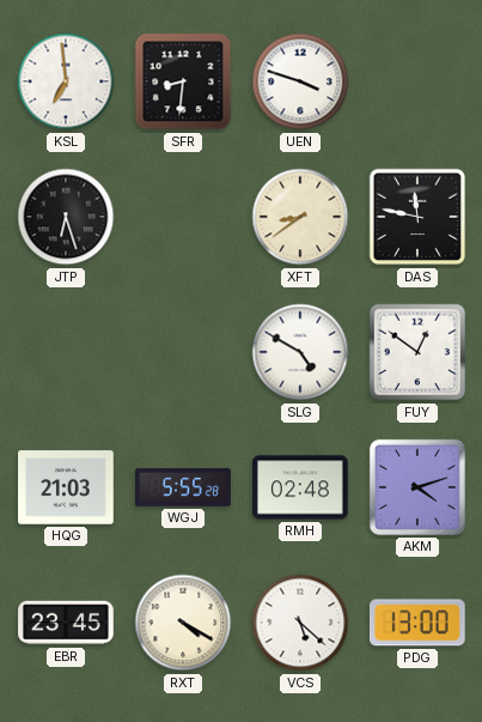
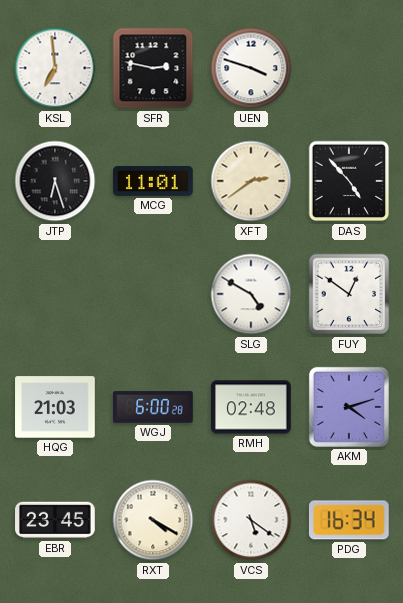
SFR: 8:31 -> 2:47 (153, 68)
MCG: none -> 11:01 (153, 181)
XFT: 8:39 -> 2:39 (251, 181)
DAS: 11:47 -> 4:53 (349, 181)
WGJ: 5:55 -> 6:00 (153, 407)
VCS: 5:22 -> 5:21 (251, 520)
PDG: 13:00 -> 16:34 (349, 520)
